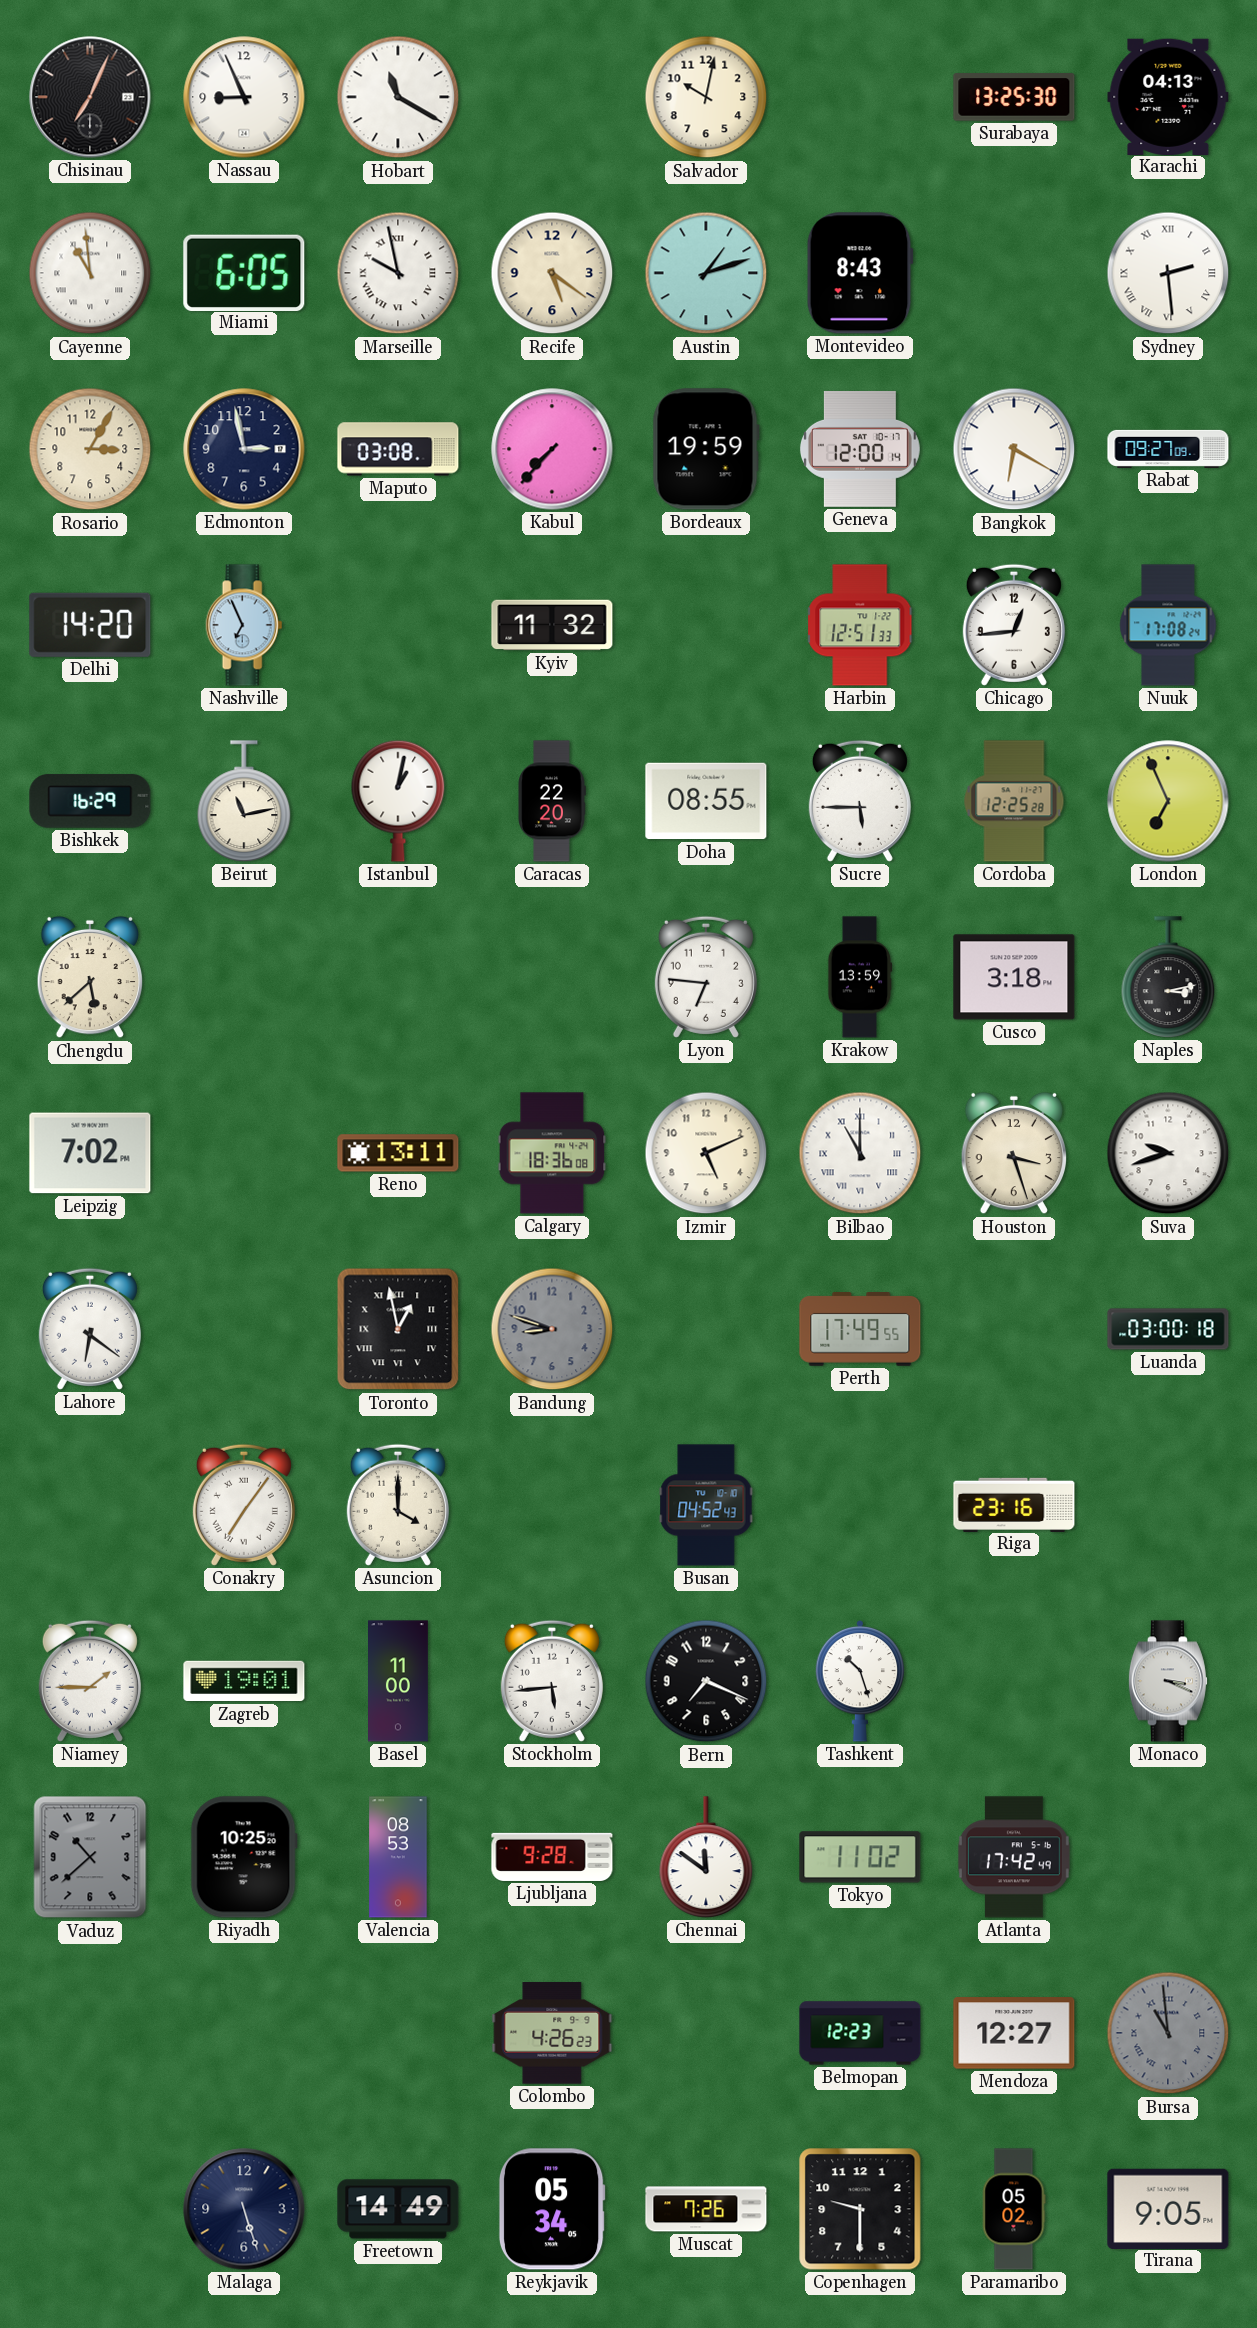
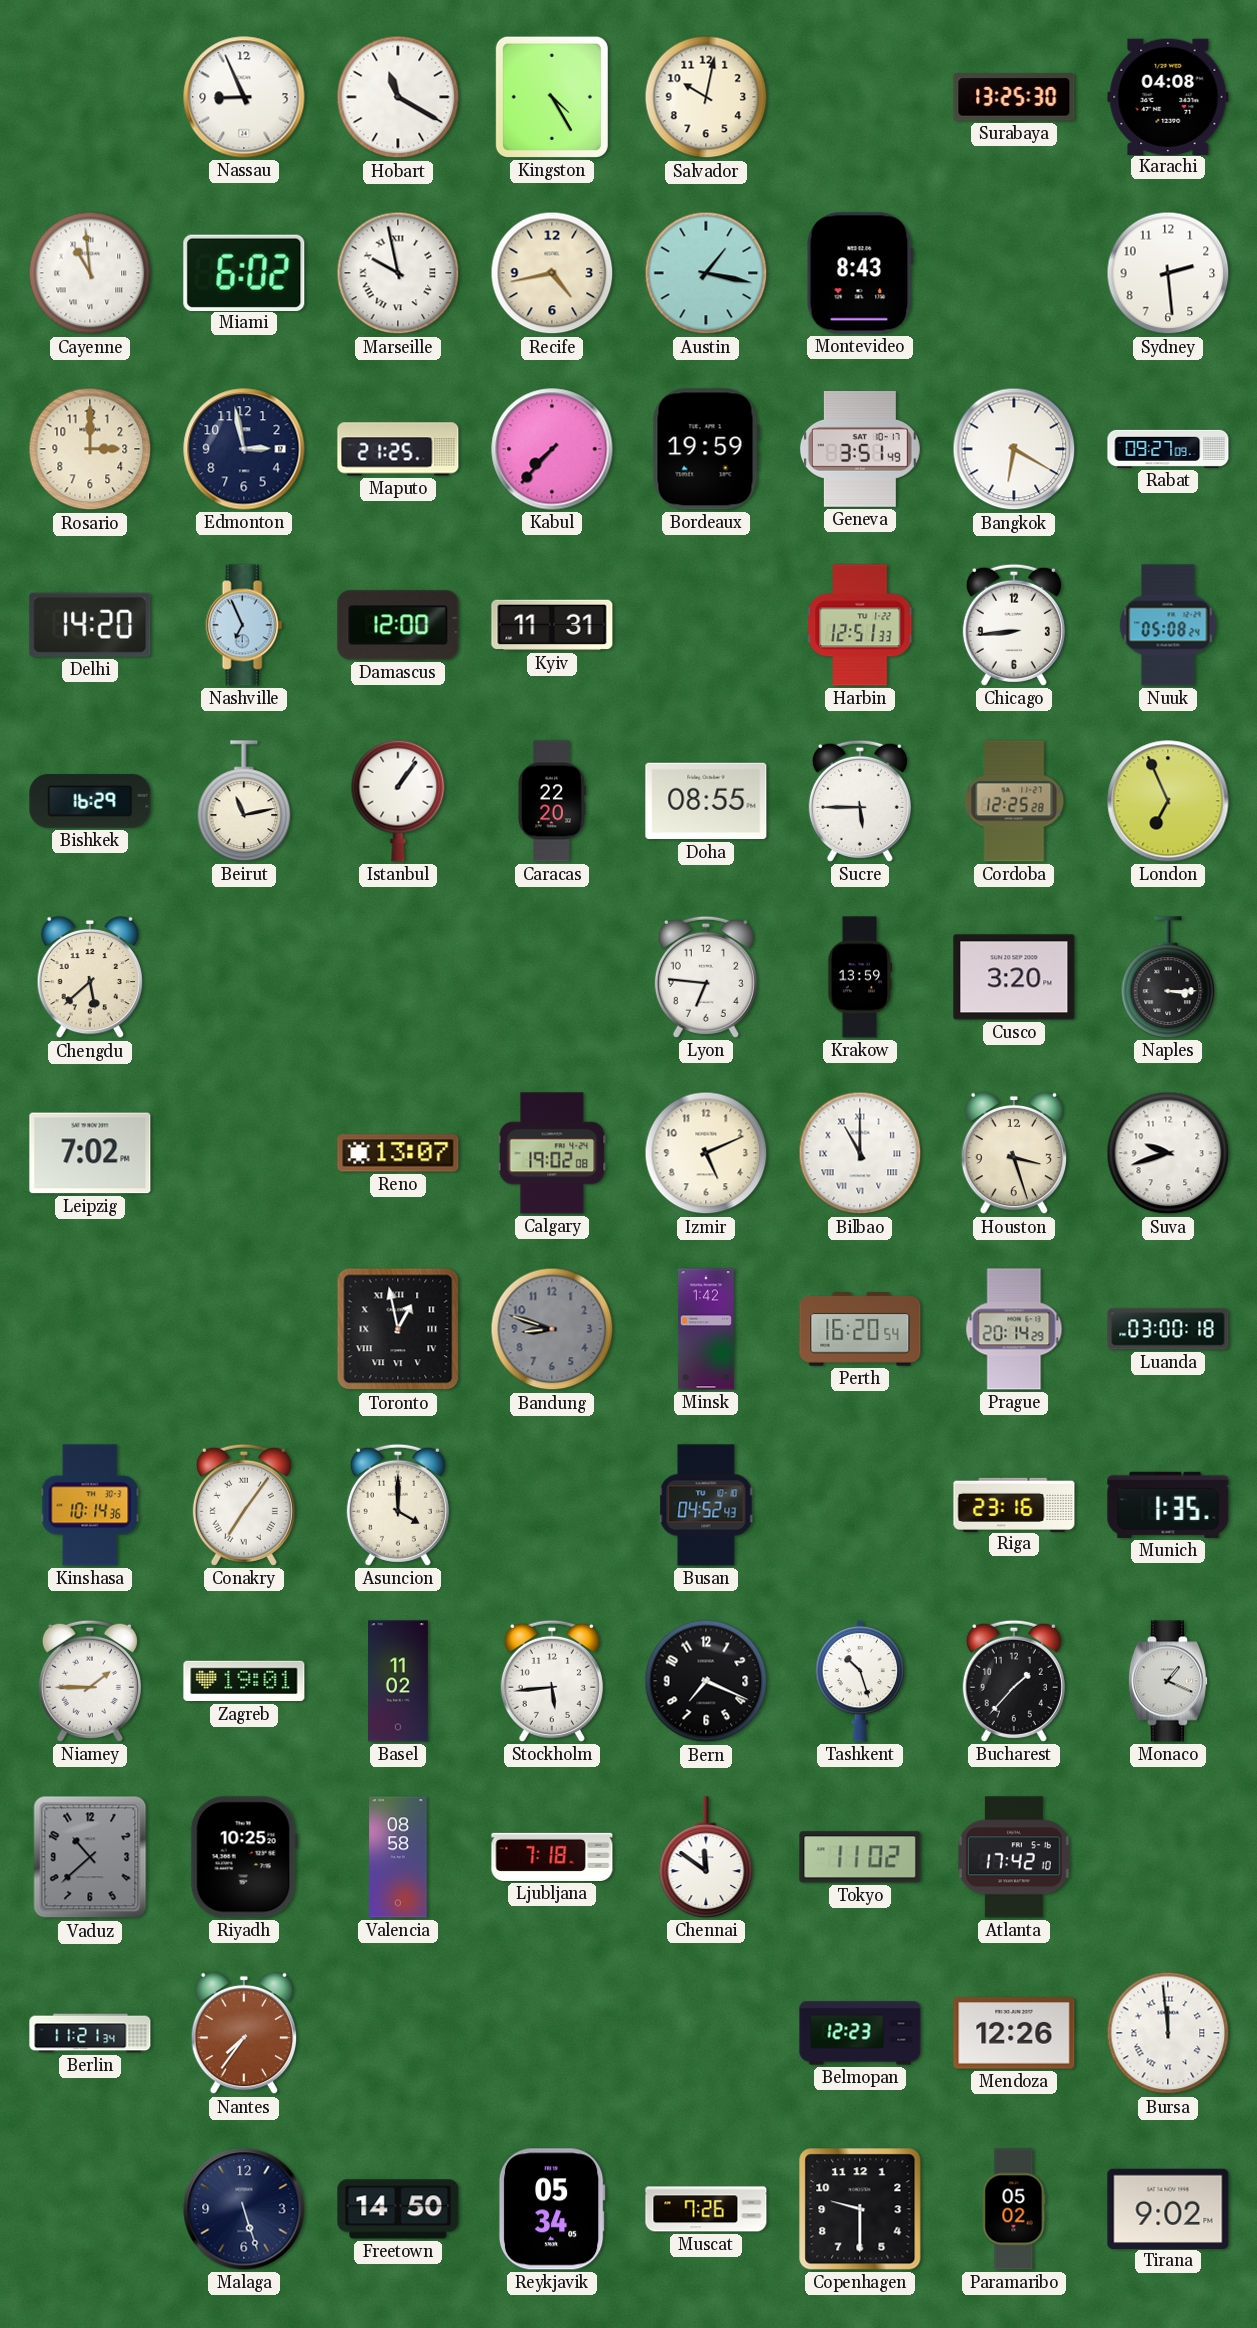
Chisinau: 7:04 -> none (90, 97)
Kingston: none -> 4:25 (552, 97)
Karachi: 04:13 -> 04:08 (1168, 96)
Miami: 6:05 -> 6:02 (244, 272)
Recife: 5:21 -> 4:43 (552, 273)
Austin: 1:12 -> 1:17 (706, 273)
Sydney numerals: Roman -> Arabic (1168, 273)
Rosario: 3:05 -> 3:00 (90, 449)
Maputo: 03:08 -> 21:25 (398, 449)
Geneva: 12:00 -> 3:51 (860, 449)
Damascus: none -> 12:00 (398, 625)
Kyiv: 11:32 -> 11:31 (552, 625)
Chicago: 12:44 -> 8:44 (1014, 625)
Nuuk: 17:08 -> 05:08 (1168, 625)
Istanbul: 1:02 -> 1:06 (398, 801)
Cusco: 3:18 -> 3:20 (1014, 977)
Naples: 3:13 -> 3:15 (1168, 977)
Reno: 13:11 -> 13:07 (398, 1153)
Calgary: 18:36 -> 19:02 (552, 1153)
Lahore: 6:21 -> none (90, 1329)
Minsk: none -> 1:42 (706, 1329)
Perth: 17:49 -> 16:20 (860, 1330)
Prague: none -> 20:14 (1014, 1329)
Kinshasa: none -> 10:14 (90, 1505)
Munich: none -> 1:35 (1168, 1505)
Basel: 11:00 -> 11:02 (399, 1681)
Bucharest: none -> 1:37 (1014, 1681)
Monaco: 3:19 -> 1:19 (1168, 1681)
Valencia: 08:53 -> 08:58 (398, 1857)
Ljubljana: 9:28 -> 7:18 (552, 1857)
Atlanta: 17:42:49 -> 17:42:10 (1014, 1857)
Berlin: none -> 11:21 (90, 2033)
Nantes: none -> 7:36 (243, 2033)
Colombo: 4:26 -> none (552, 2033)
Mendoza: 12:27 -> 12:26 (1014, 2033)
Bursa: 10:59 -> 11:59 (1168, 2033)
Bursa dial: grey -> white (1168, 2033)
Freetown: 14:49 -> 14:50 (398, 2209)
Tirana: 9:05 -> 9:02 (1168, 2208)
